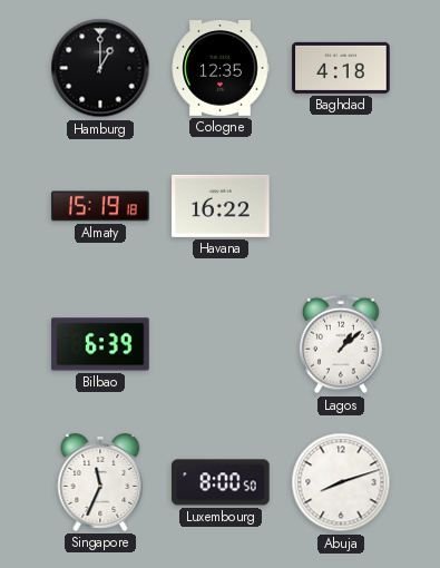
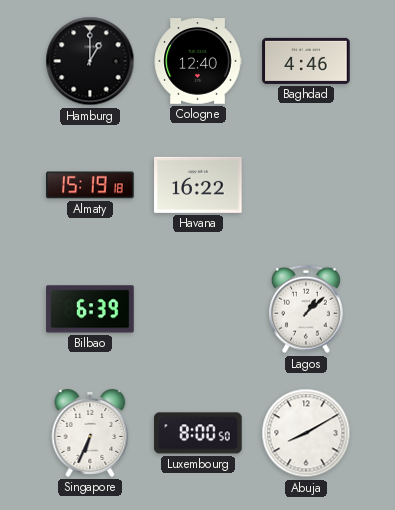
Cologne: 12:35 -> 12:40 (198, 61)
Baghdad: 4:18 -> 4:46 (306, 61)
Singapore: 11:34 -> 6:34 (90, 433)
Abuja: 8:12 -> 8:10 (306, 433)
